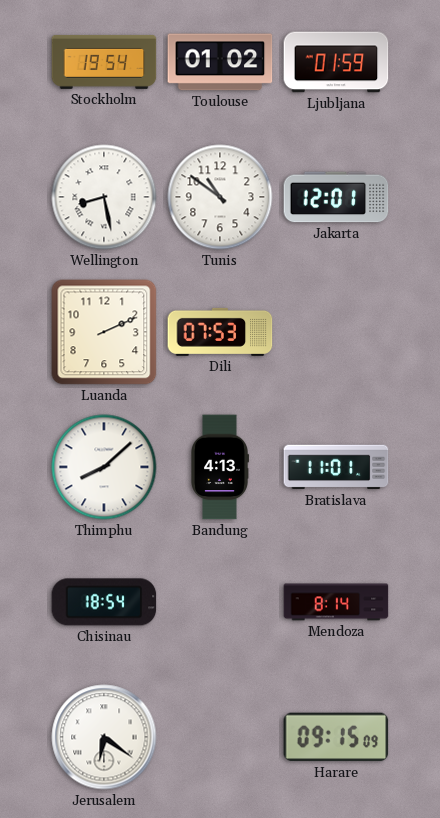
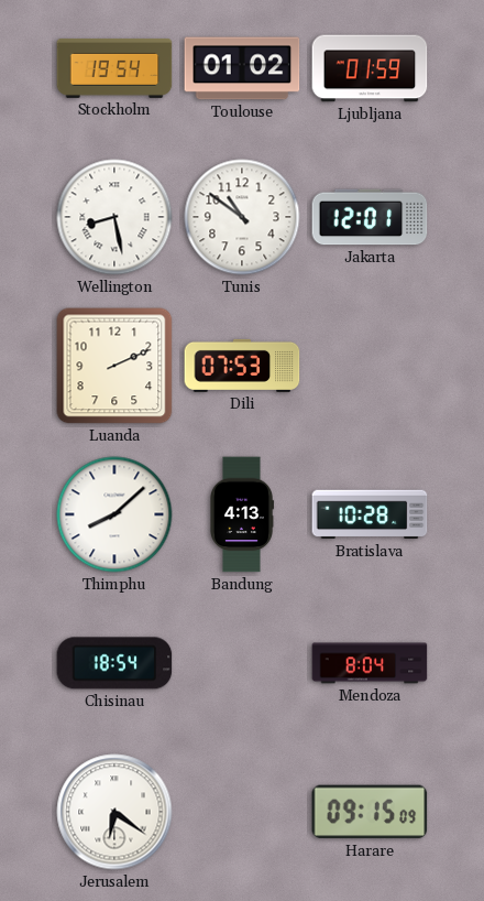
Bratislava: 11:01 -> 10:28 (370, 514)
Mendoza: 8:14 -> 8:04 (370, 663)
